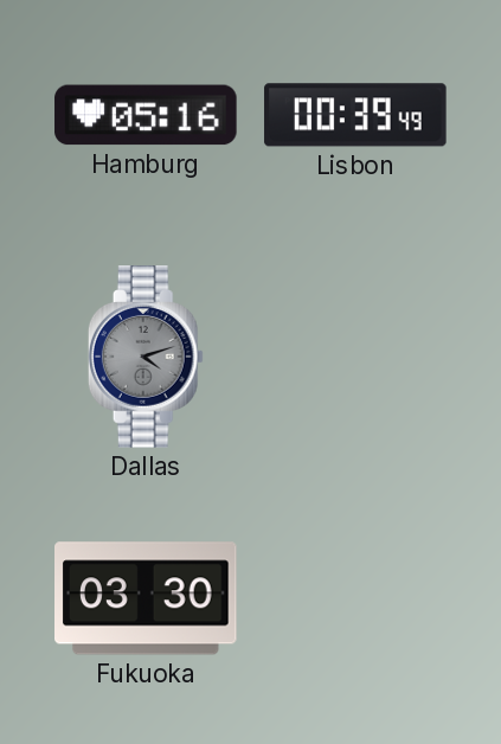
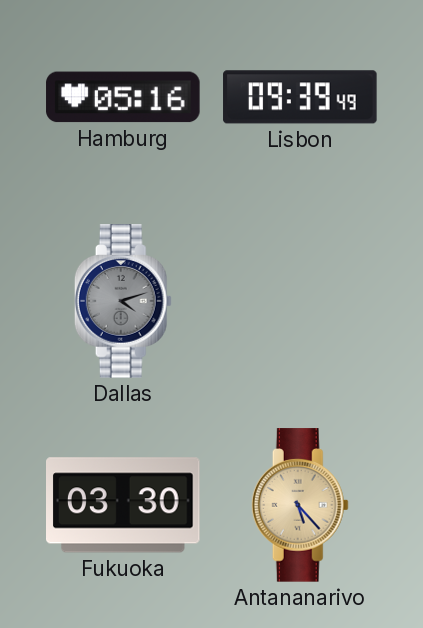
Lisbon: 00:39 -> 09:39 (300, 97)
Antananarivo: none -> 5:23 (300, 505)
